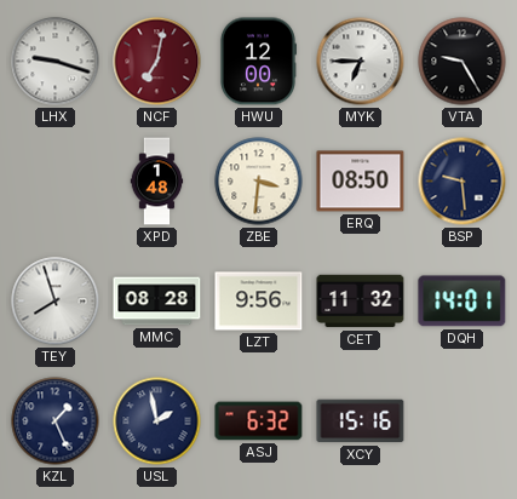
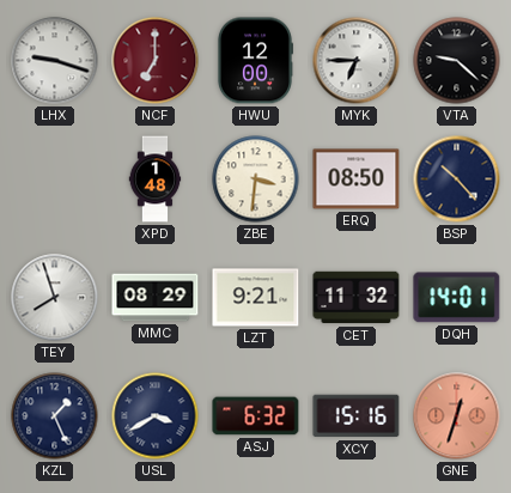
NCF: 7:02 -> 7:00 (156, 61)
VTA: 9:25 -> 9:22 (457, 61)
BSP: 9:29 -> 10:23 (457, 179)
MMC: 08:28 -> 08:29 (156, 298)
LZT: 9:56 -> 9:21 (256, 298)
USL: 1:58 -> 3:40 (156, 416)
GNE: none -> 12:33 (457, 416)
